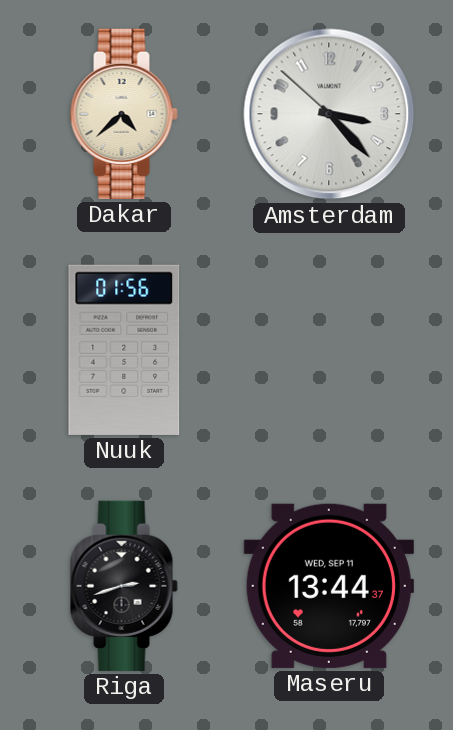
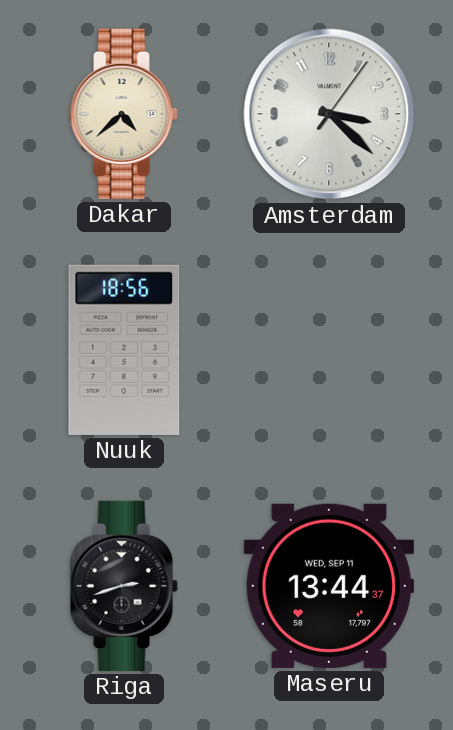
Amsterdam: 3:22:52 -> 3:22:06 (329, 114)
Nuuk: 01:56 -> 18:56 (124, 350)
